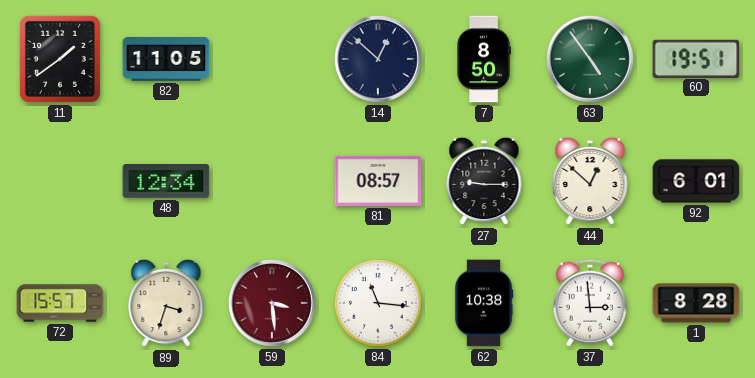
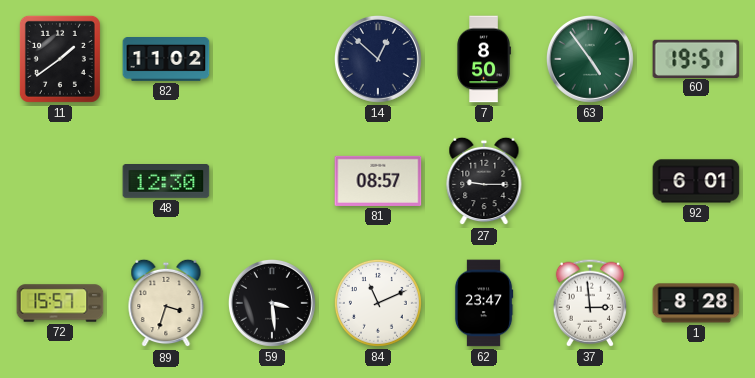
82: 11:05 -> 11:02 (166, 60)
48: 12:34 -> 12:30 (166, 182)
44: 12:52 -> none (590, 181)
59 dial: burgundy -> black (272, 303)
84: 11:16 -> 11:11 (378, 303)
62: 10:38 -> 23:47 (484, 303)
